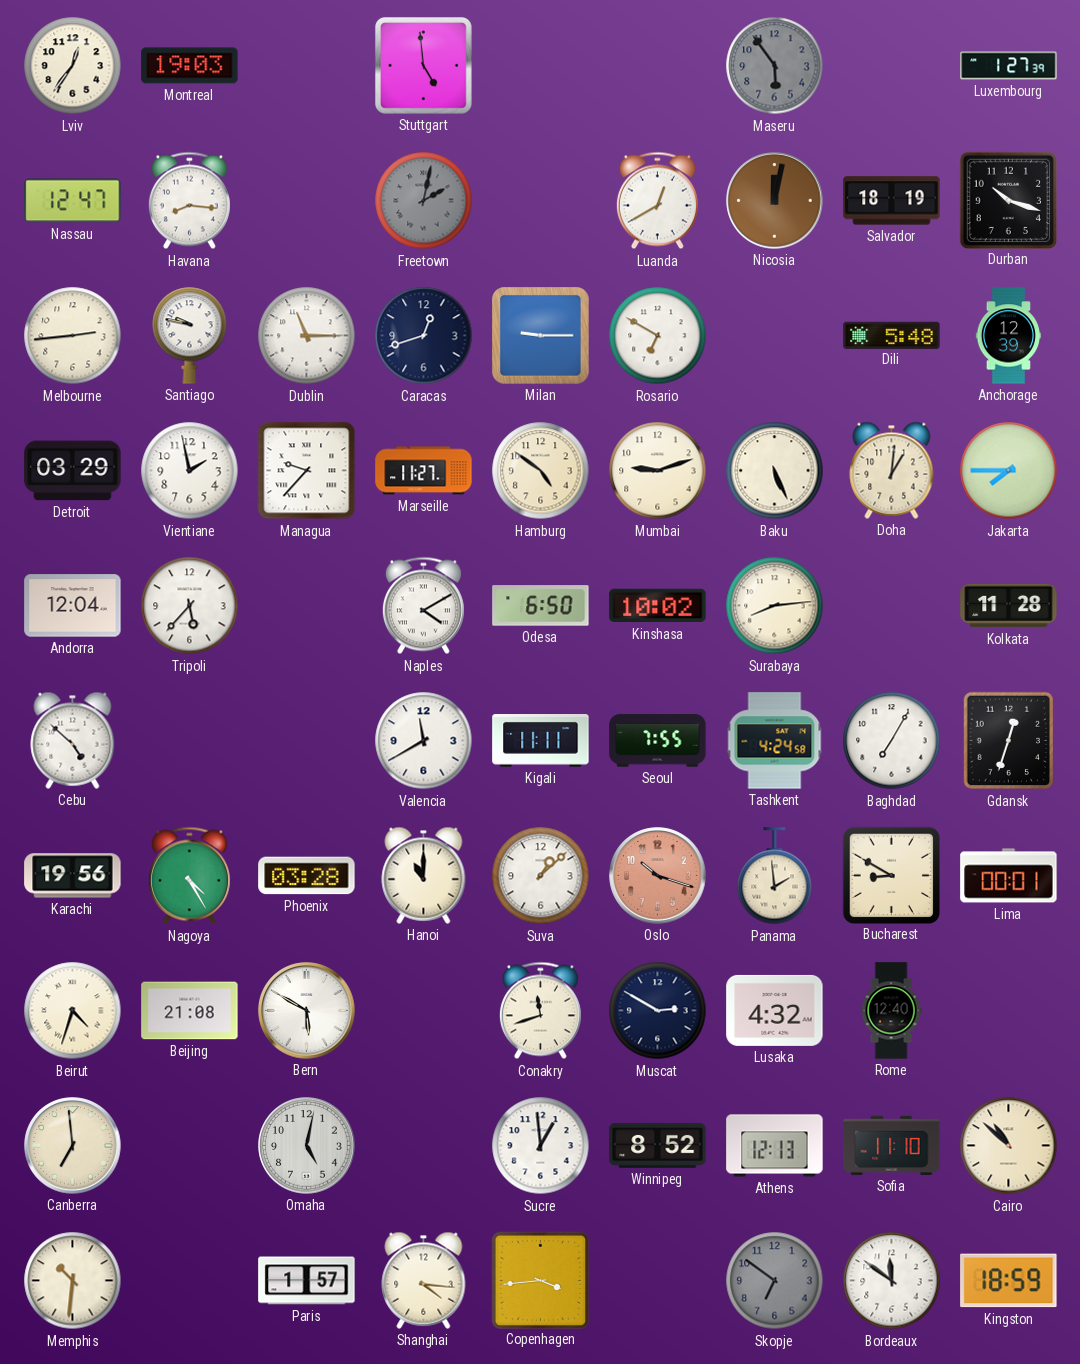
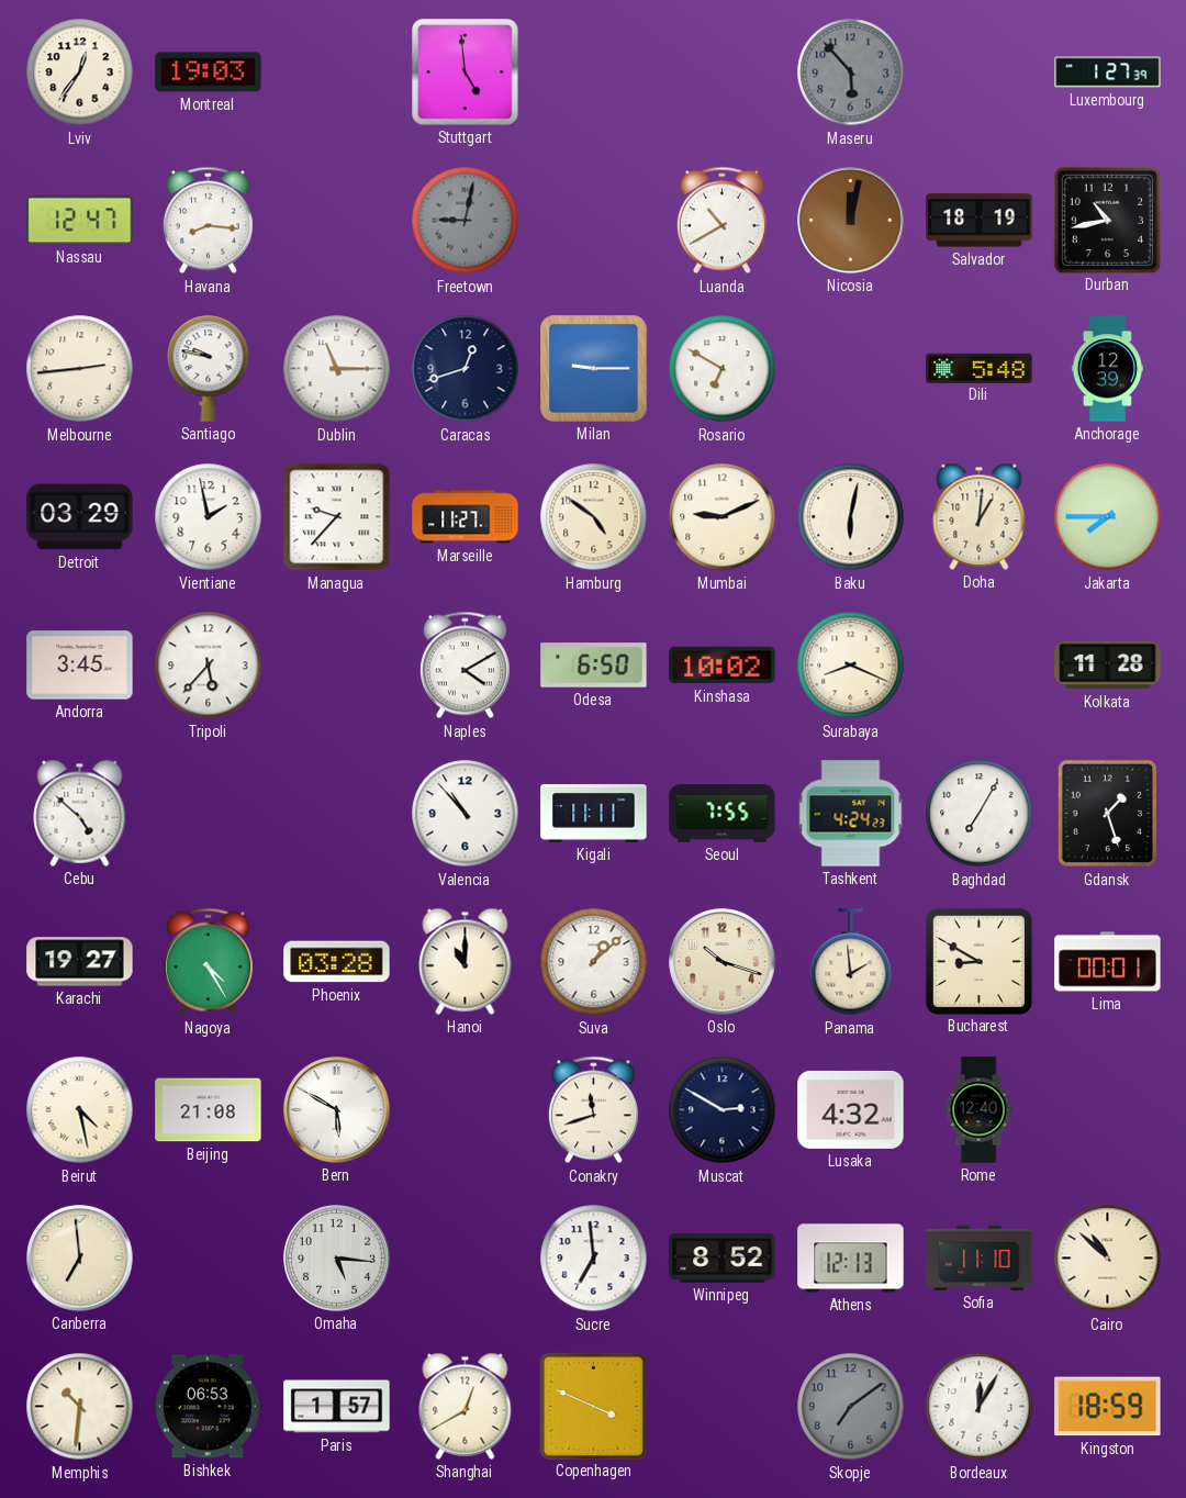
Maseru: 5:54 -> 5:53 (851, 72)
Freetown: 2:02 -> 9:02 (466, 221)
Luanda: 12:40 -> 10:40 (721, 221)
Durban: 10:18 -> 10:43 (1107, 220)
Mumbai: 9:12 -> 9:11 (723, 517)
Baku: 5:26 -> 6:02 (851, 517)
Andorra: 12:04 -> 3:45 (80, 666)
Surabaya: 8:14 -> 8:19 (851, 666)
Valencia: 11:40 -> 10:53 (466, 814)
Tashkent: 4:24:58 -> 4:24:23 (851, 814)
Gdansk: 12:33 -> 1:27 (1107, 814)
Karachi: 19:56 -> 19:27 (80, 962)
Oslo dial: salmon -> cream (723, 962)
Beirut: 4:33 -> 4:28 (80, 1110)
Omaha: 5:02 -> 5:16 (337, 1259)
Sucre: 12:59 -> 6:59 (594, 1259)
Bishkek: none -> 06:53 (209, 1407)
Shanghai: 4:16 -> 12:40 (466, 1406)
Copenhagen: 3:44 -> 3:49 (593, 1406)
Skopje: 6:51 -> 7:09 (851, 1407)
Bordeaux: 11:51 -> 12:05 (980, 1407)
